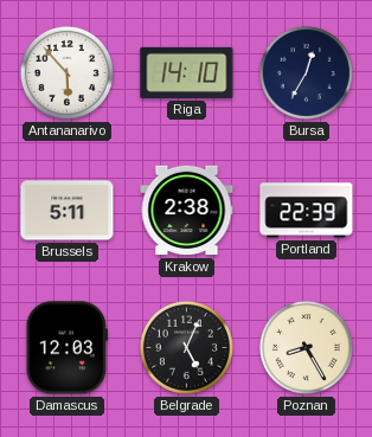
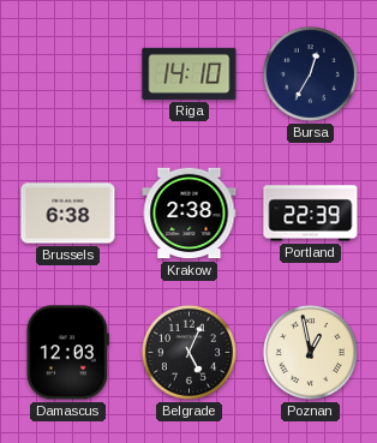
Antananarivo: 5:53 -> none (66, 72)
Brussels: 5:11 -> 6:38 (68, 214)
Poznan: 8:25 -> 12:58 (310, 352)
